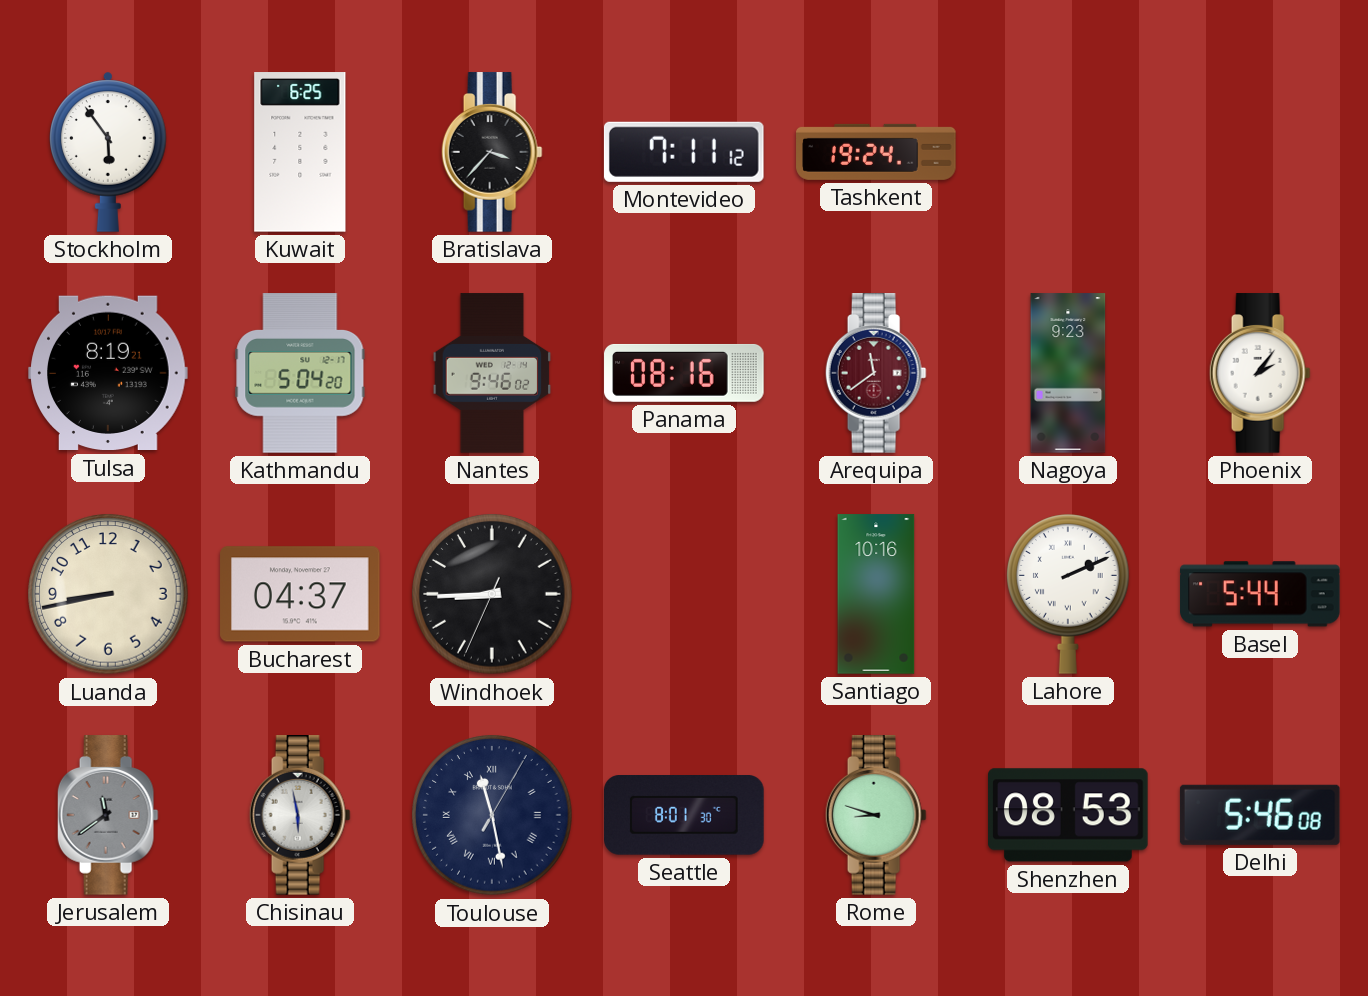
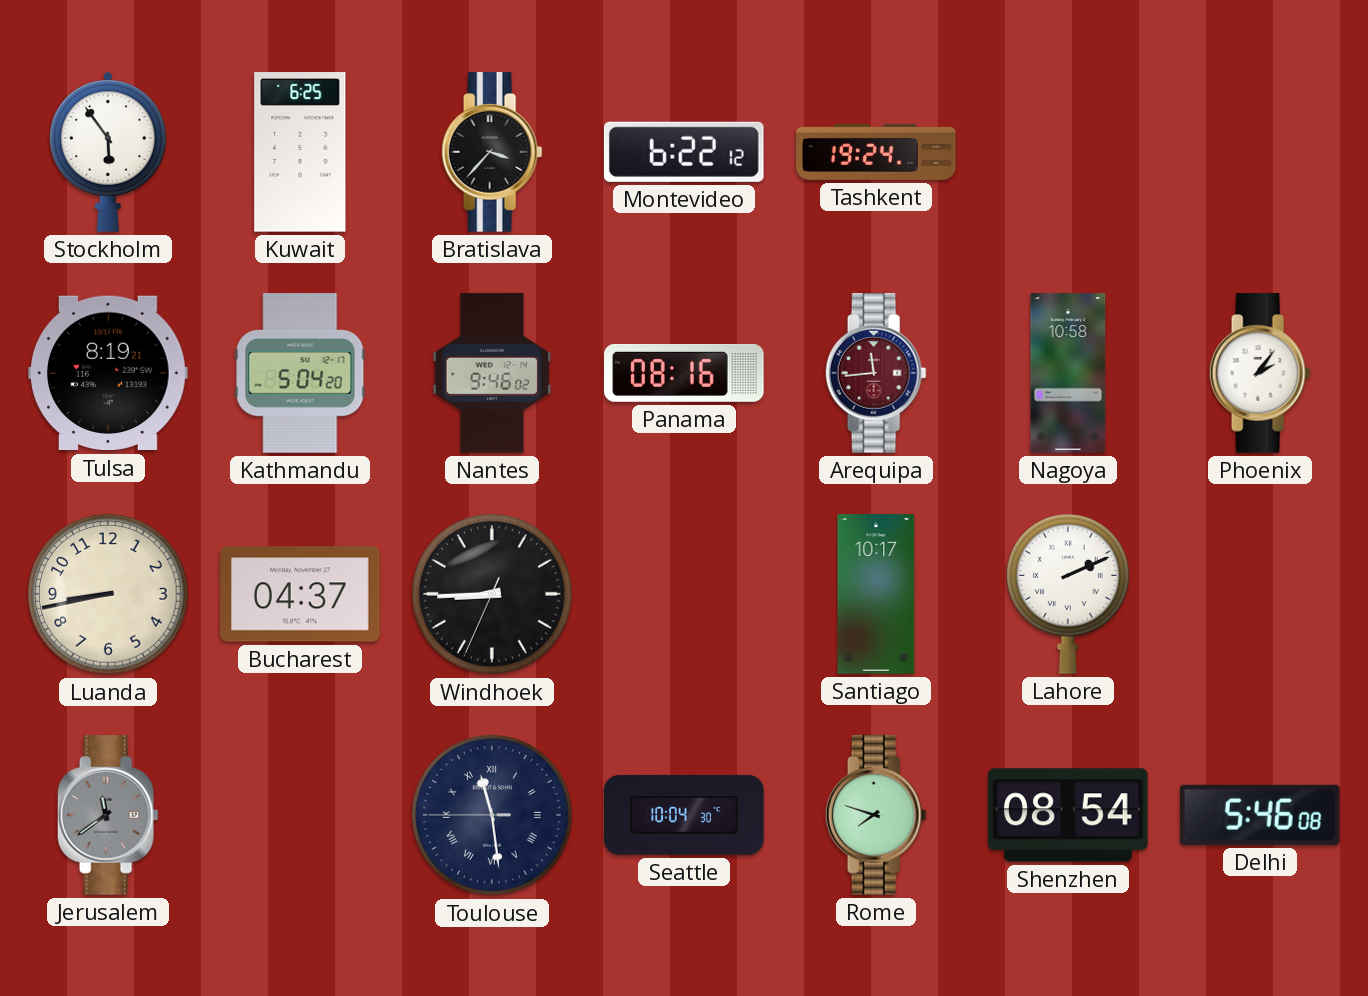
Montevideo: 7:11 -> 6:22 (684, 152)
Arequipa: 11:39 -> 11:44 (876, 373)
Nagoya: 9:23 -> 10:58 (1068, 373)
Santiago: 10:16 -> 10:17 (876, 594)
Basel: 5:44 -> none (1260, 594)
Chisinau: 5:58 -> none (300, 815)
Toulouse: 11:28:05 -> 11:28:45 (492, 815)
Seattle: 8:01 -> 10:04 (684, 815)
Rome: 8:48 -> 7:48 (876, 815)
Shenzhen: 08:53 -> 08:54 (1068, 815)
